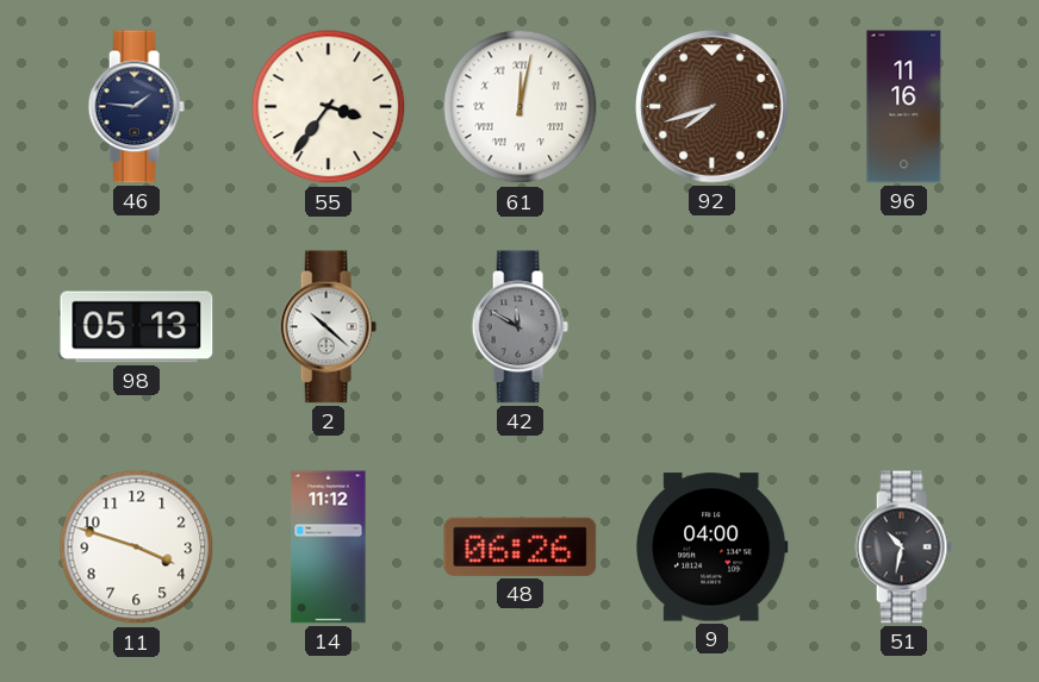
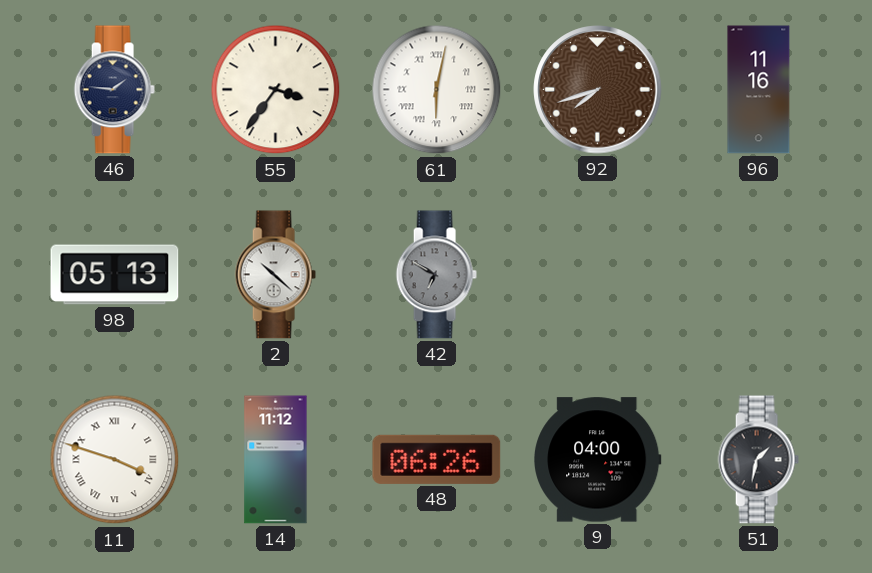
61: 12:02 -> 6:02 (437, 90)
42: 11:50 -> 6:50 (436, 275)
11 numerals: Arabic -> Roman (115, 460)
51: 10:32 -> 1:32 (758, 460)
